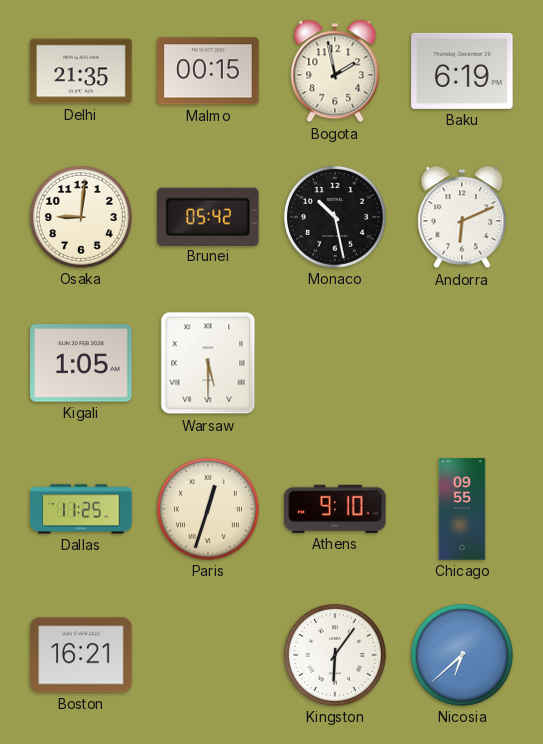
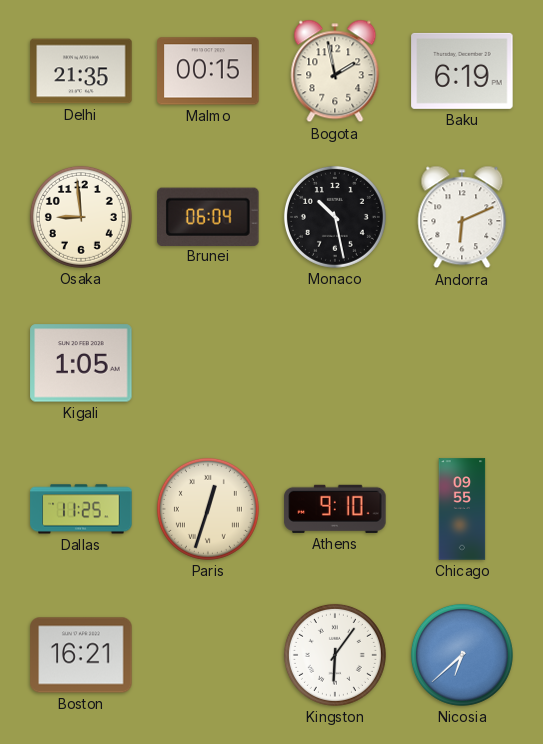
Osaka: 9:01 -> 8:59 (81, 217)
Brunei: 05:42 -> 06:04 (208, 216)
Warsaw: 5:30 -> none (208, 363)
